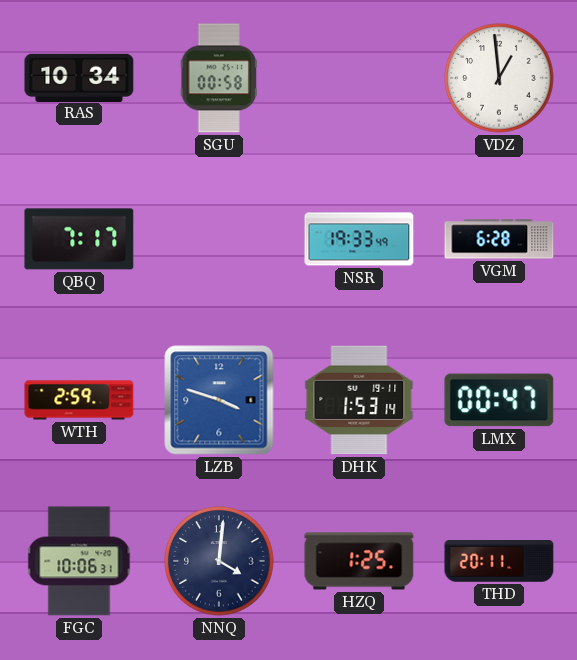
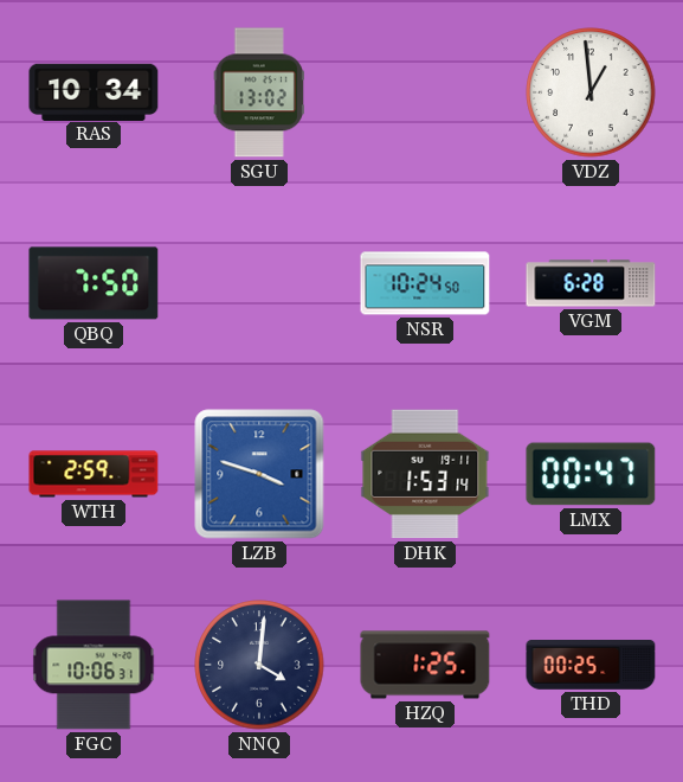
SGU: 00:58 -> 13:02 (259, 92)
QBQ: 7:17 -> 7:50 (94, 283)
NSR: 19:33 -> 10:24 (425, 283)
THD: 20:11 -> 00:25 (591, 666)
